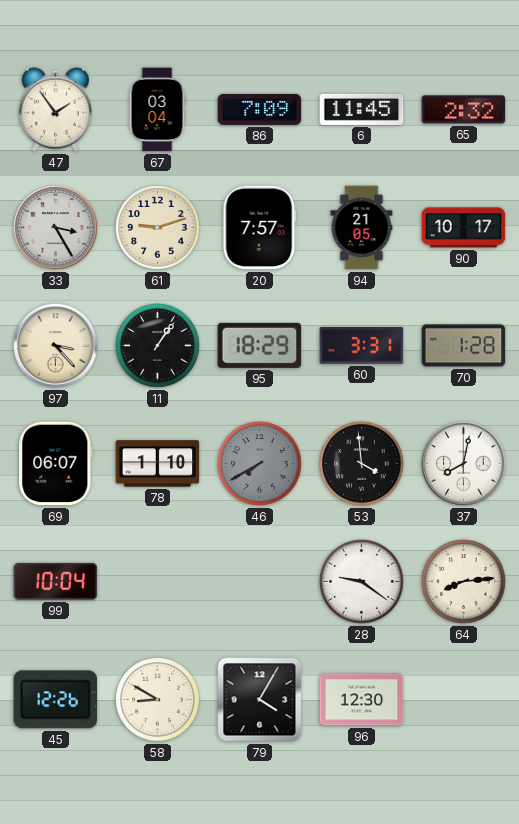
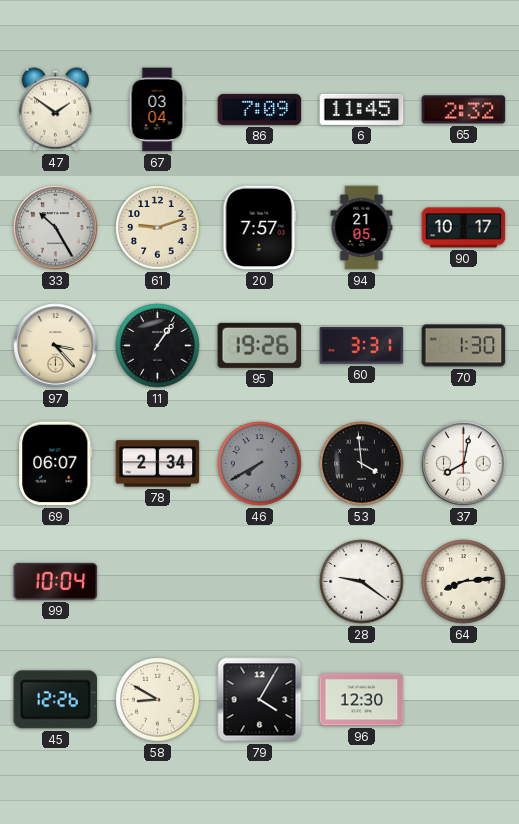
47: 1:54 -> 1:51 (55, 110)
33: 3:25 -> 10:25 (56, 228)
95: 18:29 -> 19:26 (260, 345)
70: 1:28 -> 1:30 (464, 346)
78: 1:10 -> 2:34 (158, 464)
